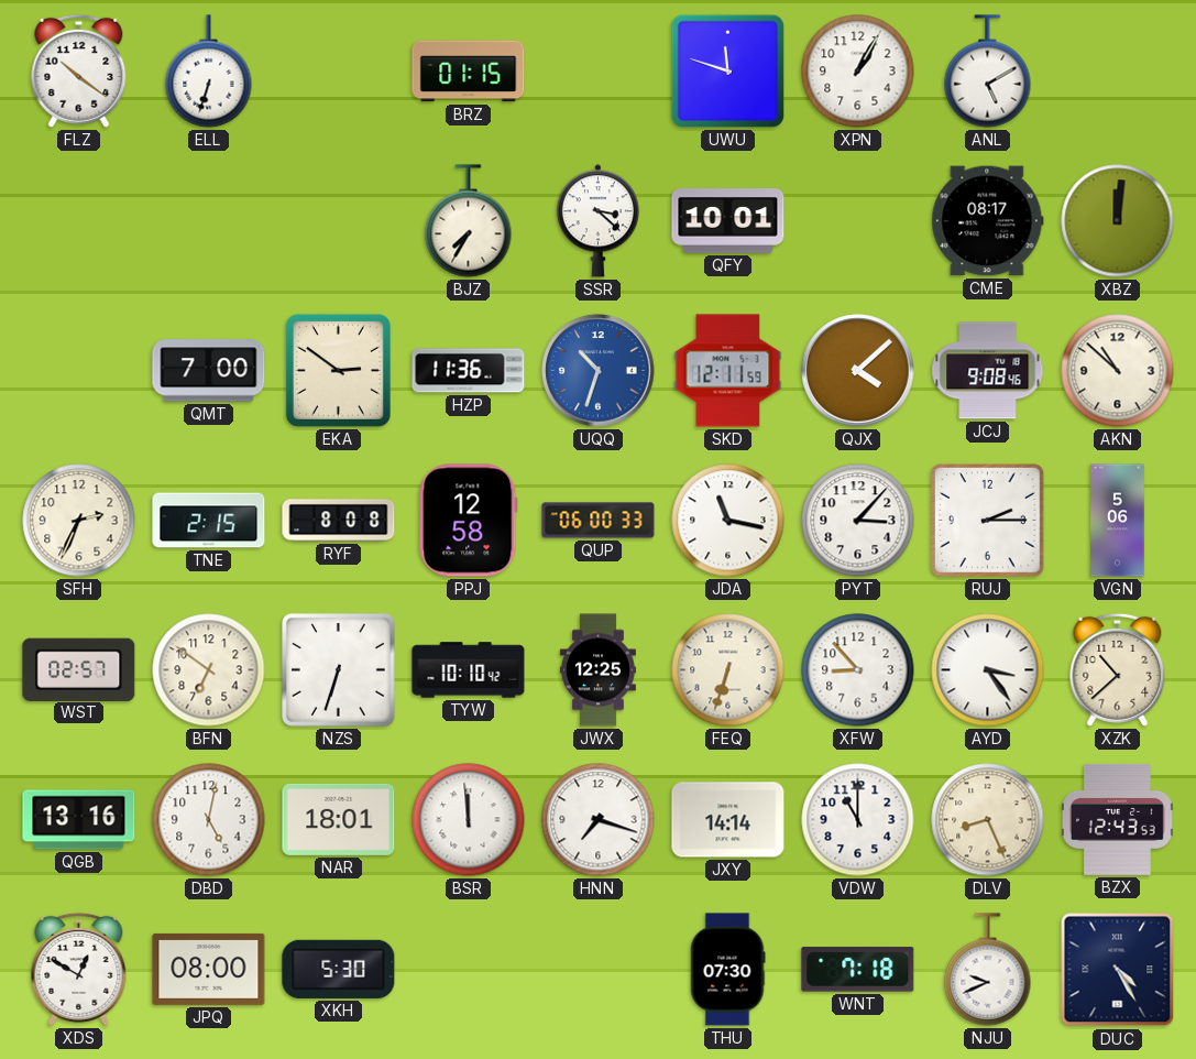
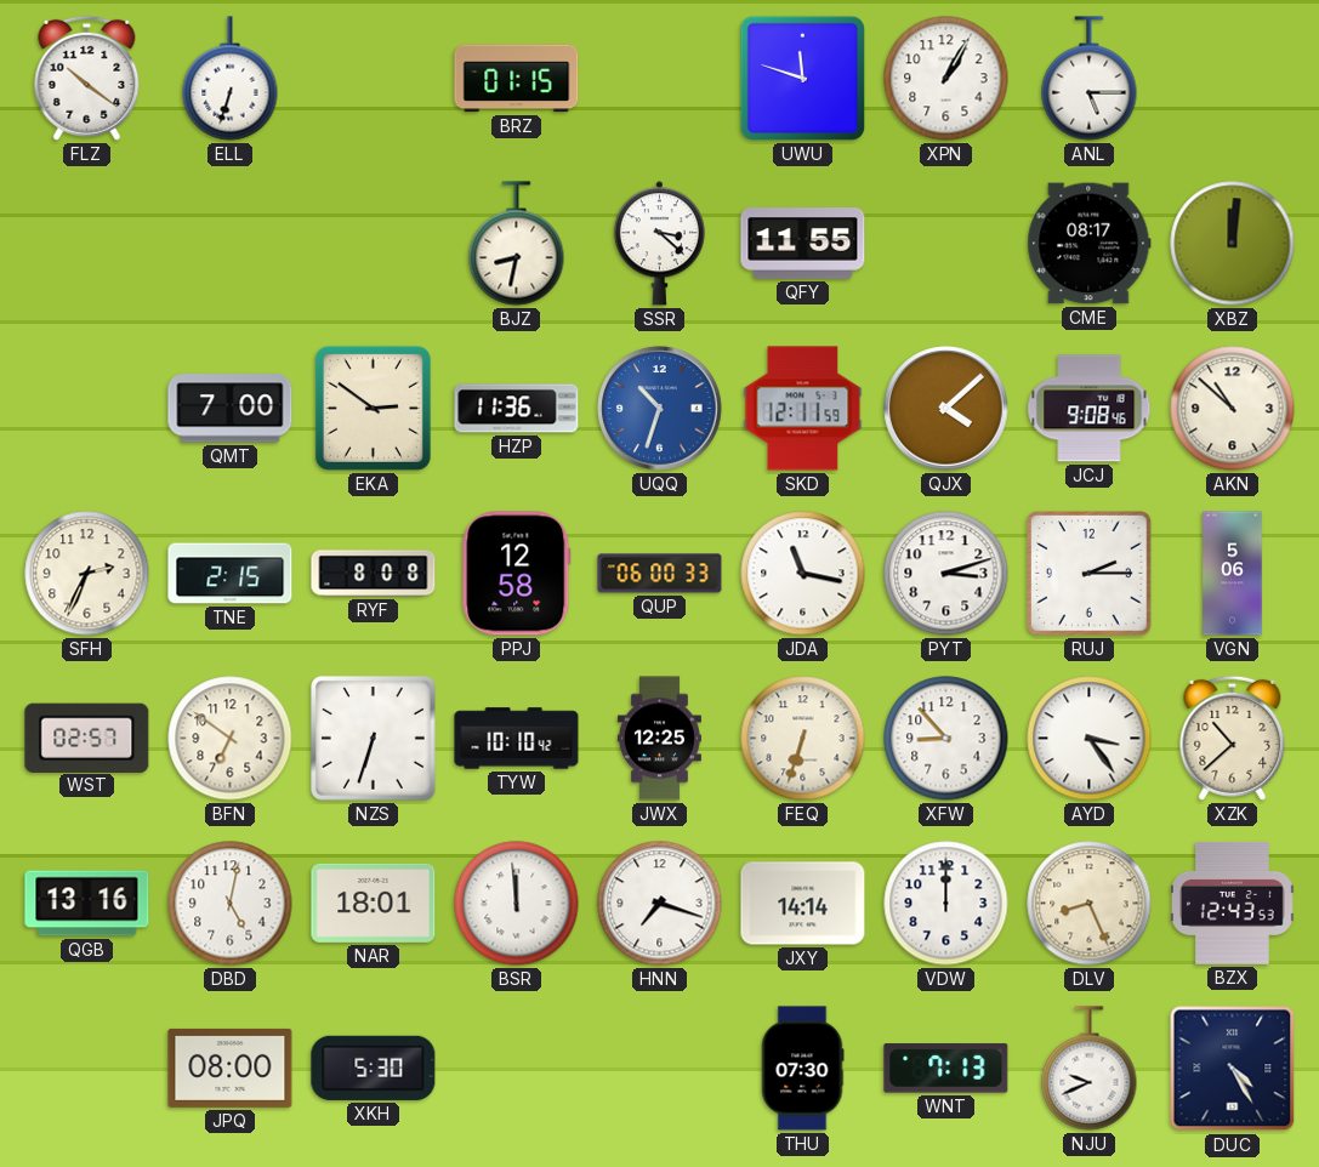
ANL: 5:10 -> 5:15 (1090, 79)
BJZ: 7:35 -> 8:32 (517, 244)
QFY: 10:01 -> 11:55 (803, 244)
PYT: 3:07 -> 3:12 (946, 574)
VDW: 11:00 -> 12:00 (946, 904)
XDS: 12:50 -> none (79, 969)
WNT: 7:18 -> 7:13 (946, 1069)
